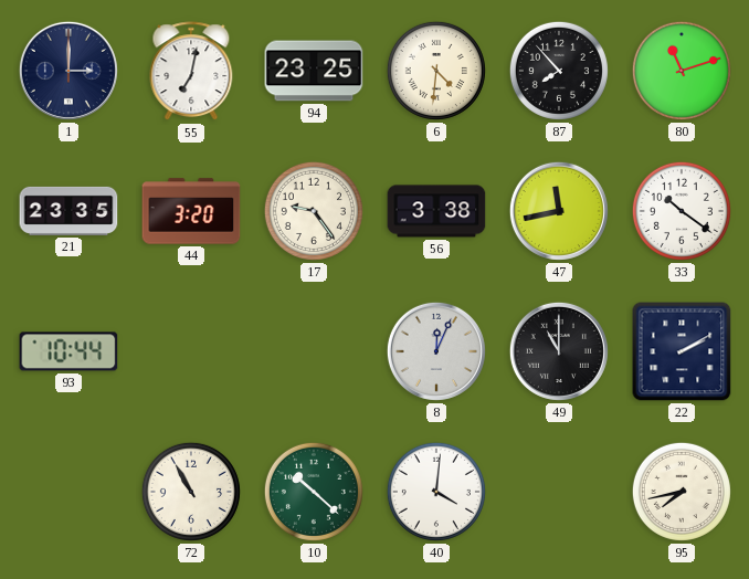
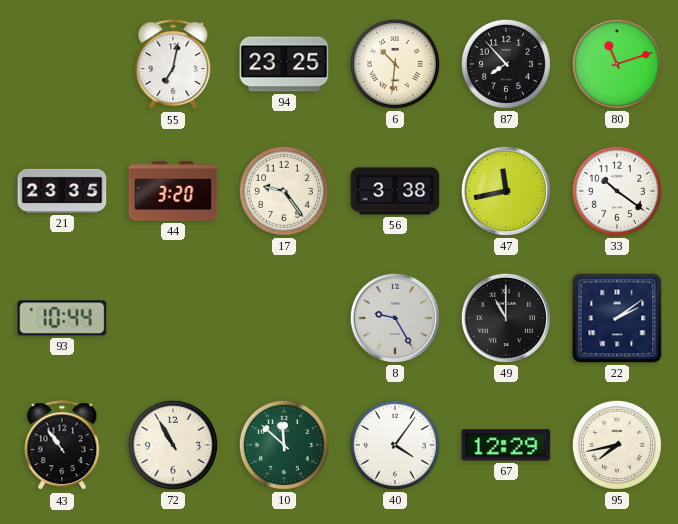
1: 3:00 -> none (68, 71)
6: 4:31 -> 10:31 (395, 64)
8: 12:04 -> 9:25 (395, 318)
22: 2:10 -> 2:09 (617, 318)
43: none -> 10:54 (62, 446)
10: 10:22 -> 11:52 (284, 445)
40: 4:01 -> 4:06 (395, 445)
67: none -> 12:29 (506, 445)
